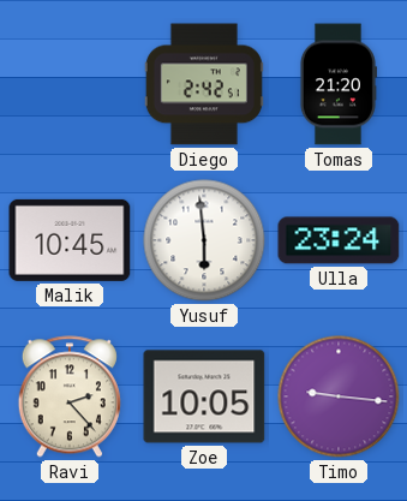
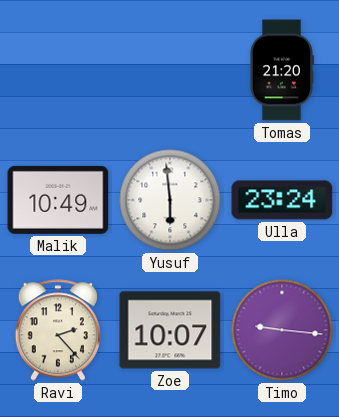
Diego: 2:42 -> none (204, 84)
Malik: 10:45 -> 10:49 (58, 200)
Zoe: 10:05 -> 10:07 (170, 330)
